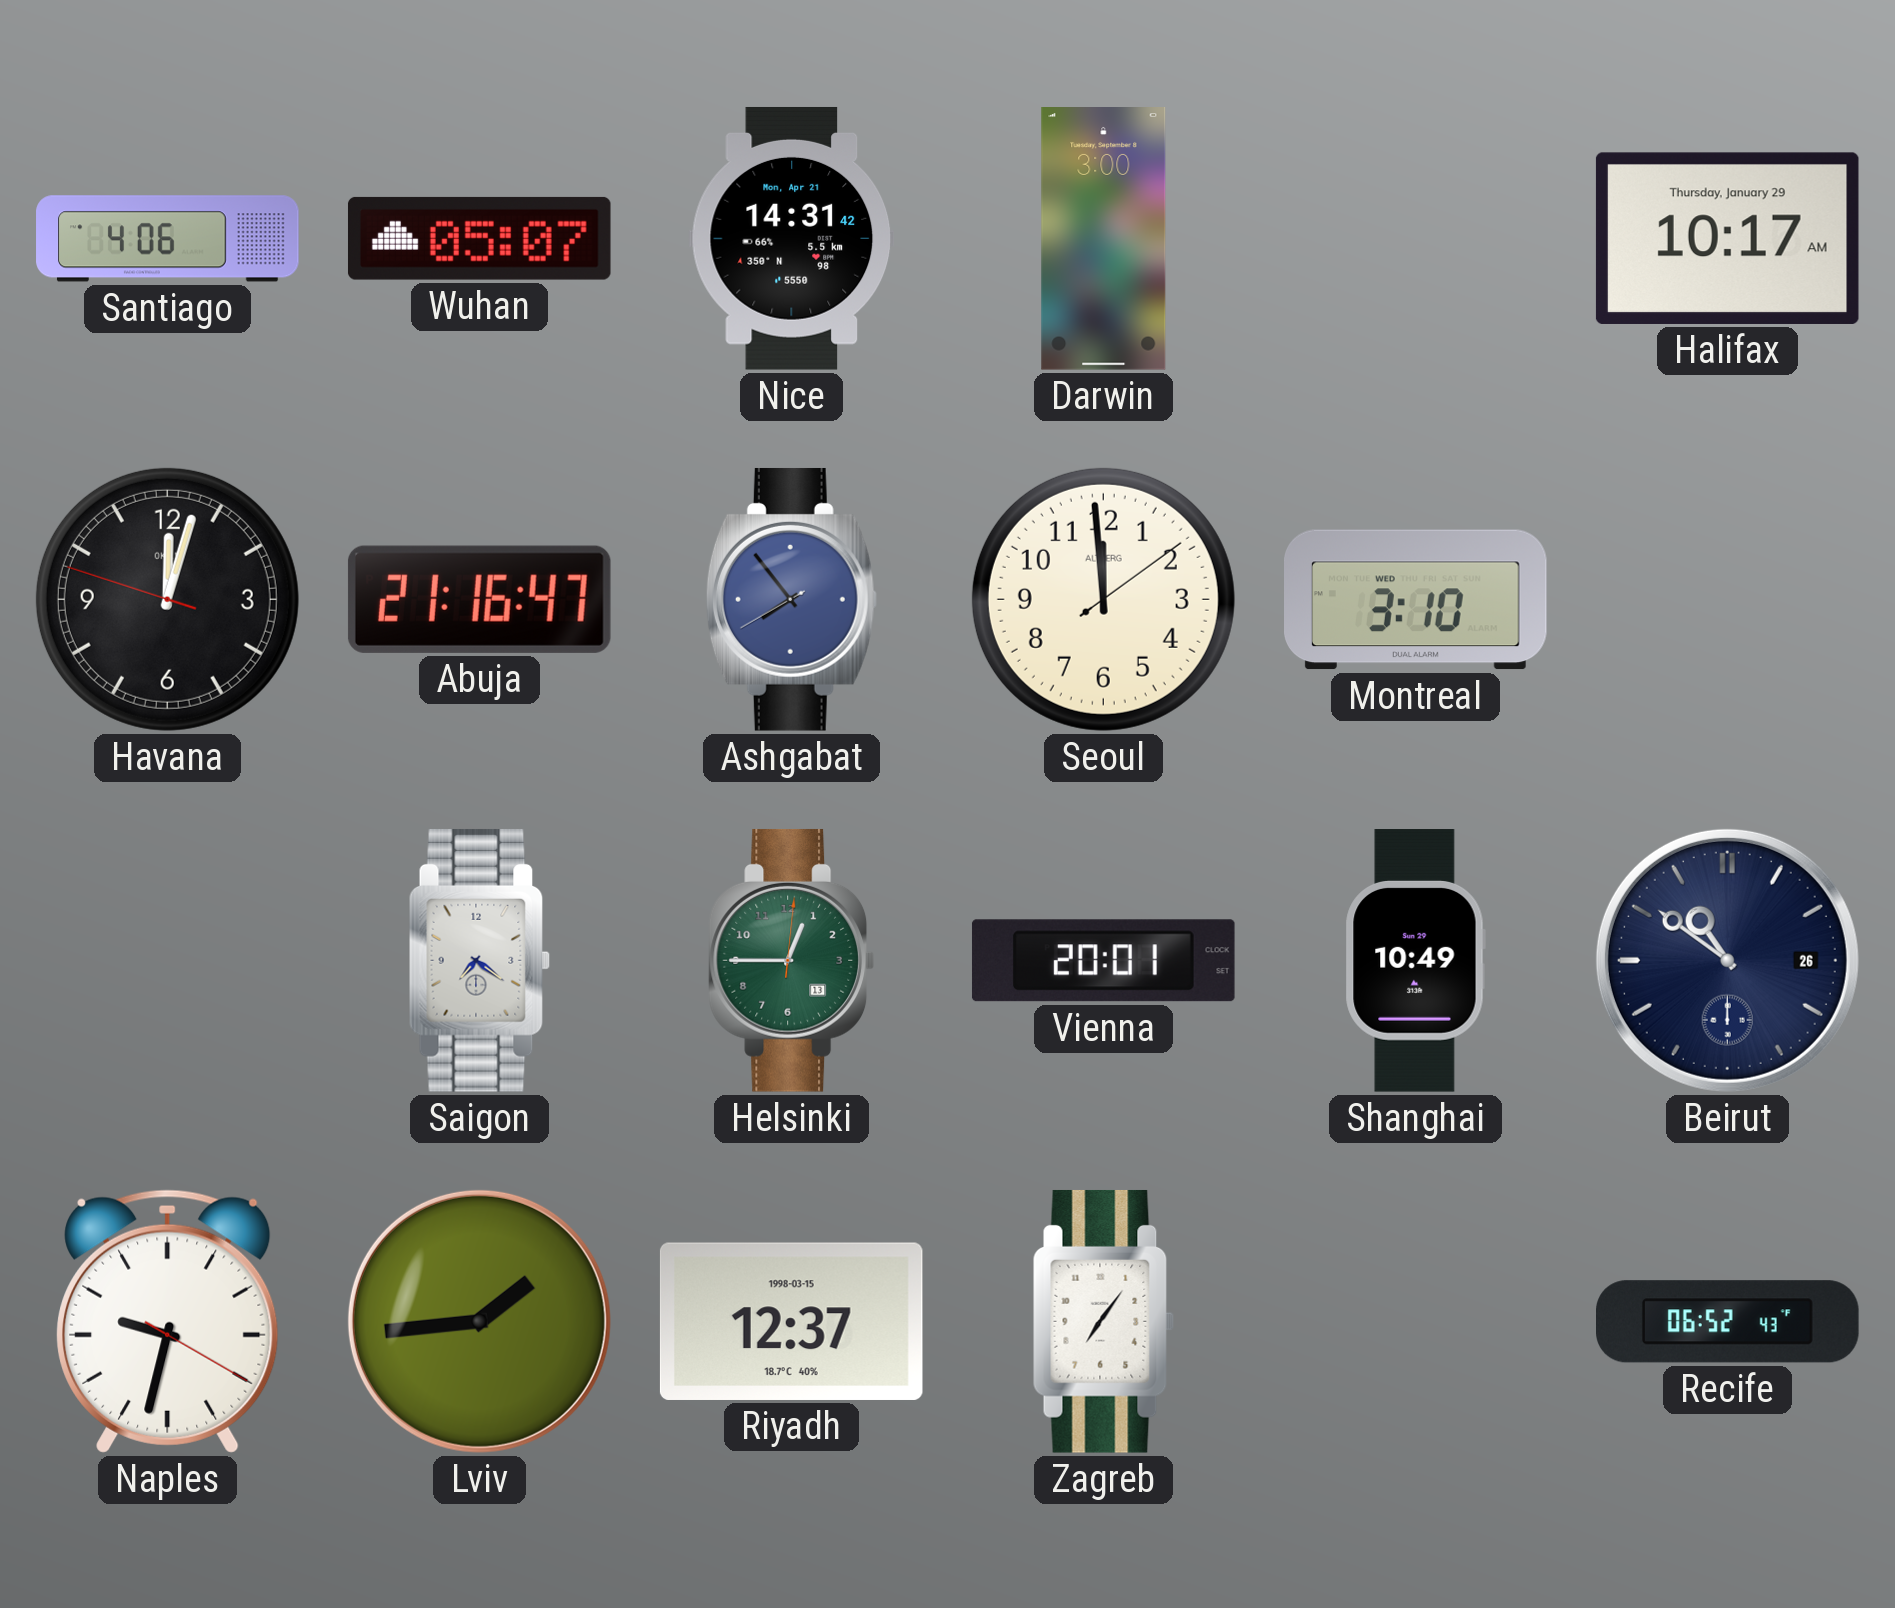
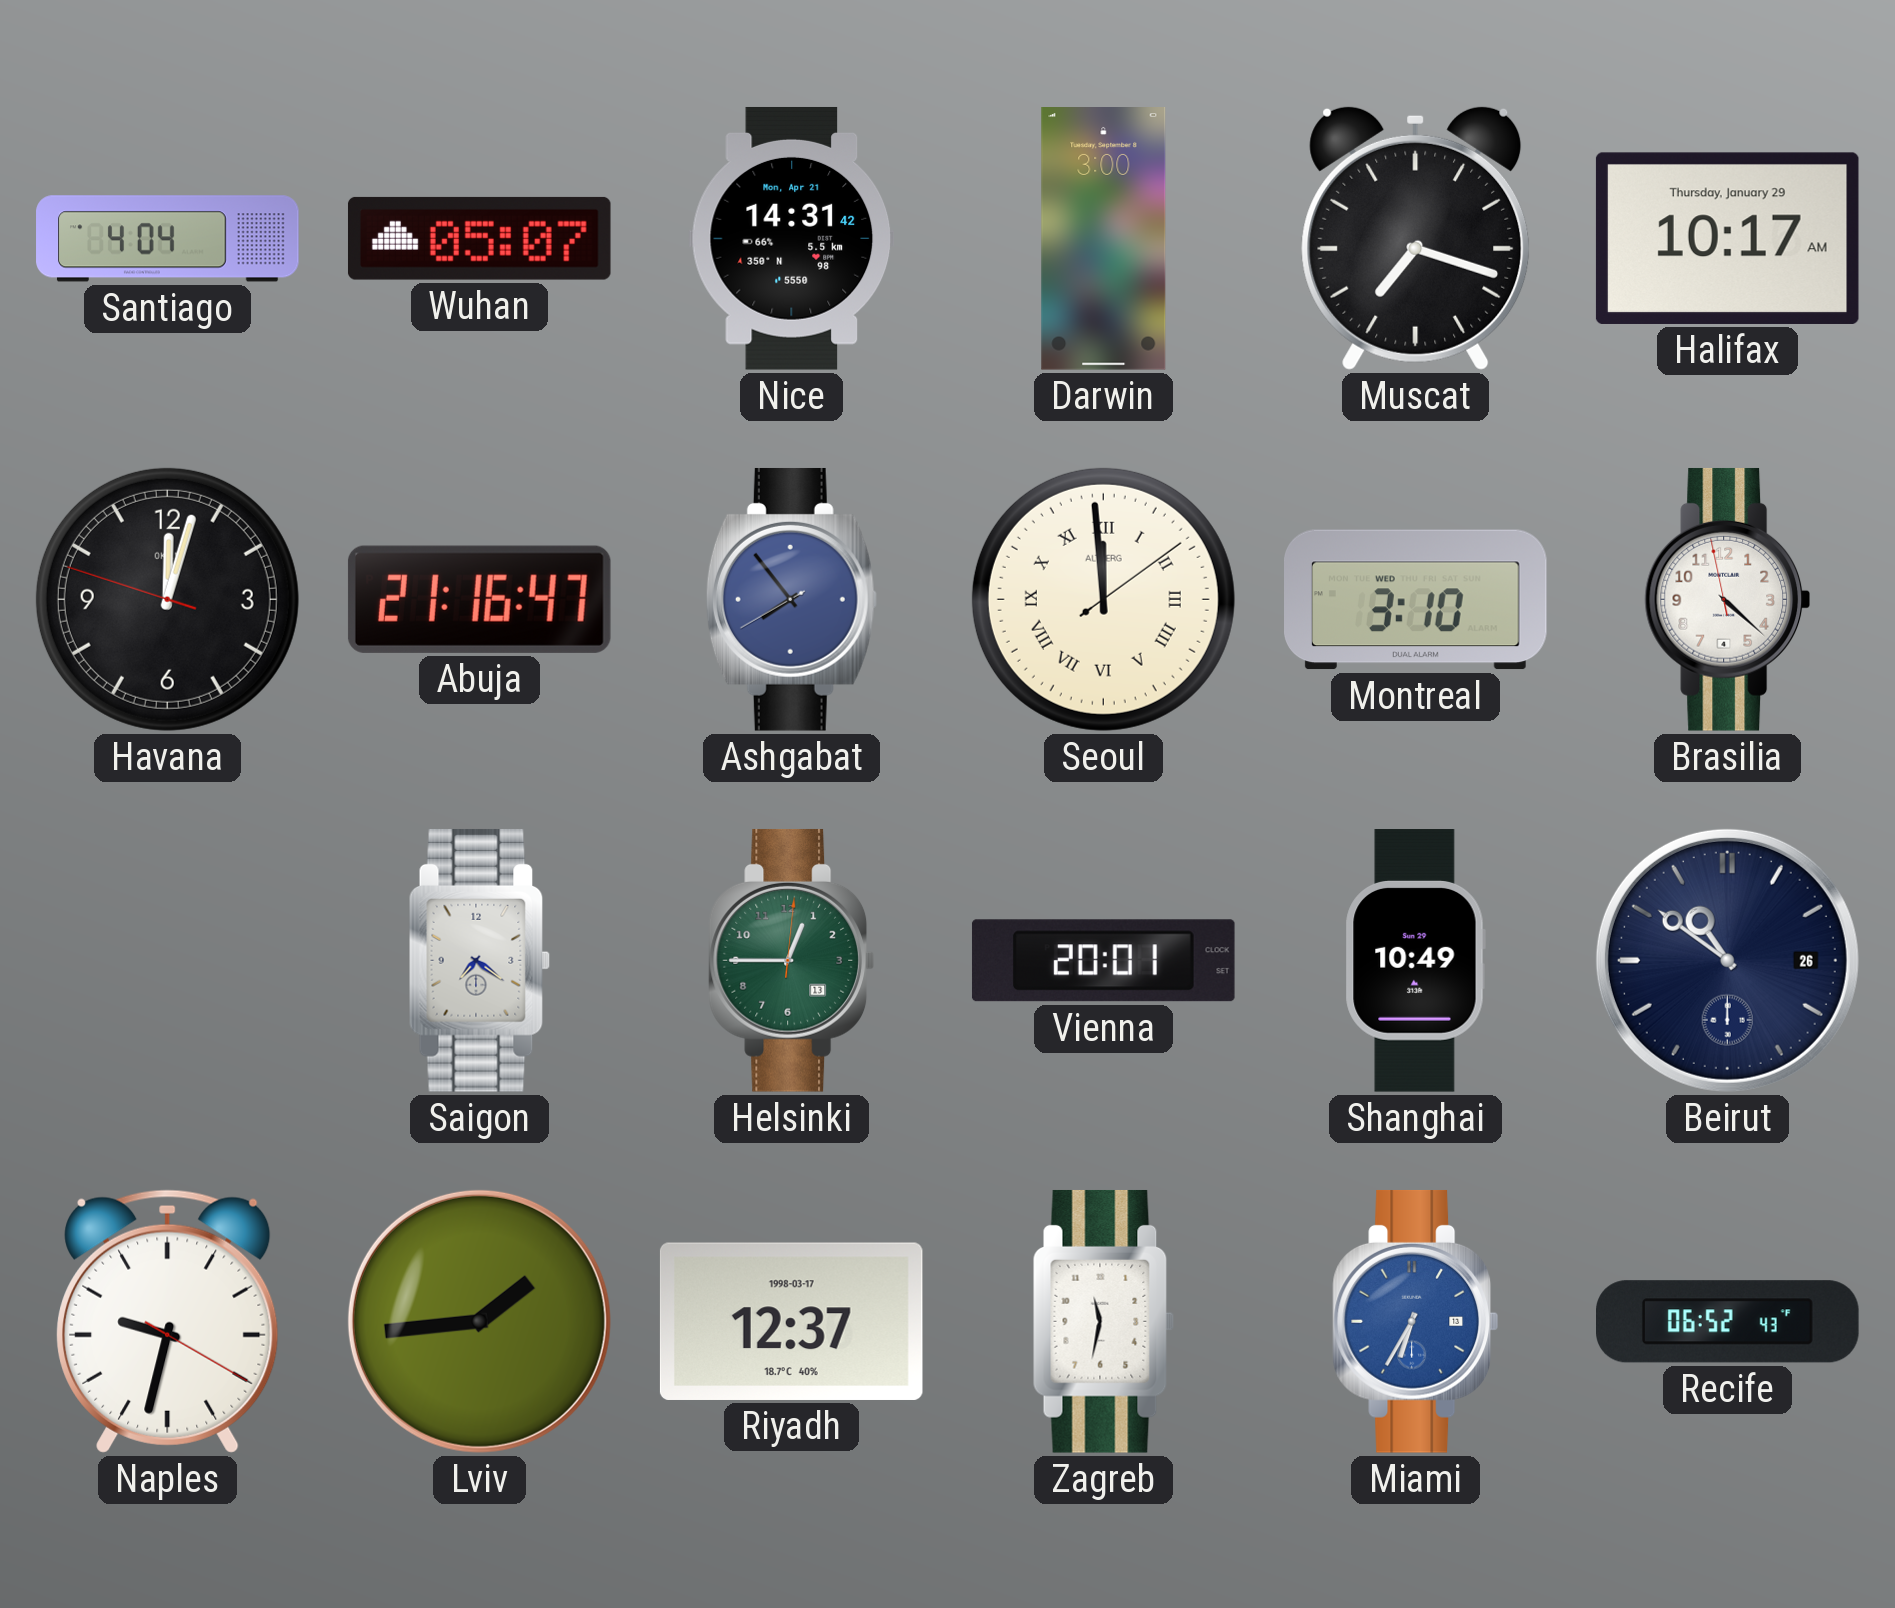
Santiago: 4:06 -> 4:04 (168, 239)
Muscat: none -> 7:18 (1416, 238)
Seoul numerals: Arabic -> Roman (1103, 599)
Brasilia: none -> 4:21 (1727, 599)
Riyadh date: 1998-03-15 -> 1998-03-17 (791, 1321)
Zagreb: 7:06 -> 11:32 (1103, 1321)
Miami: none -> 6:35 (1415, 1321)
